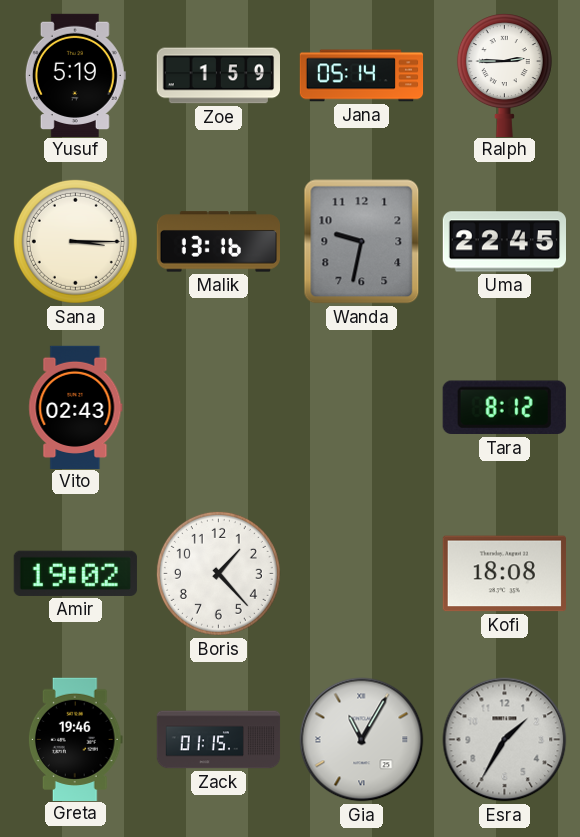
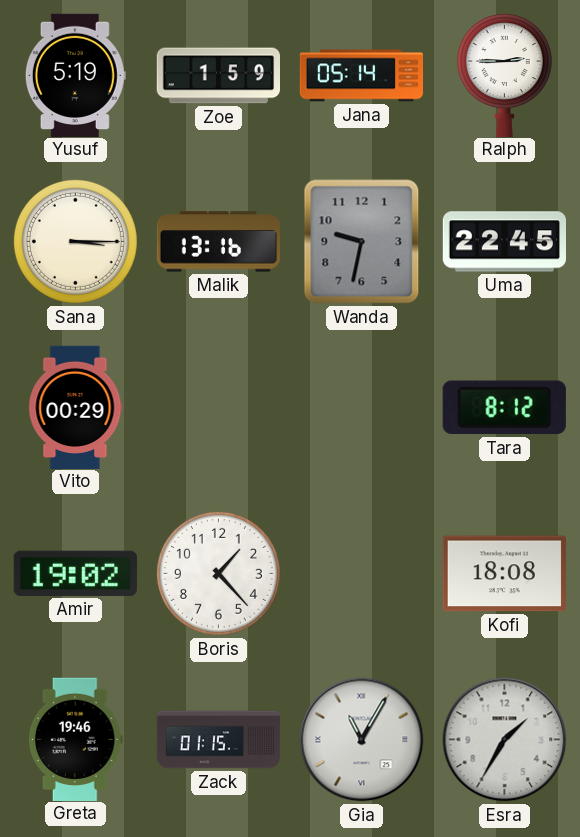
Vito: 02:43 -> 00:29 (76, 407)
